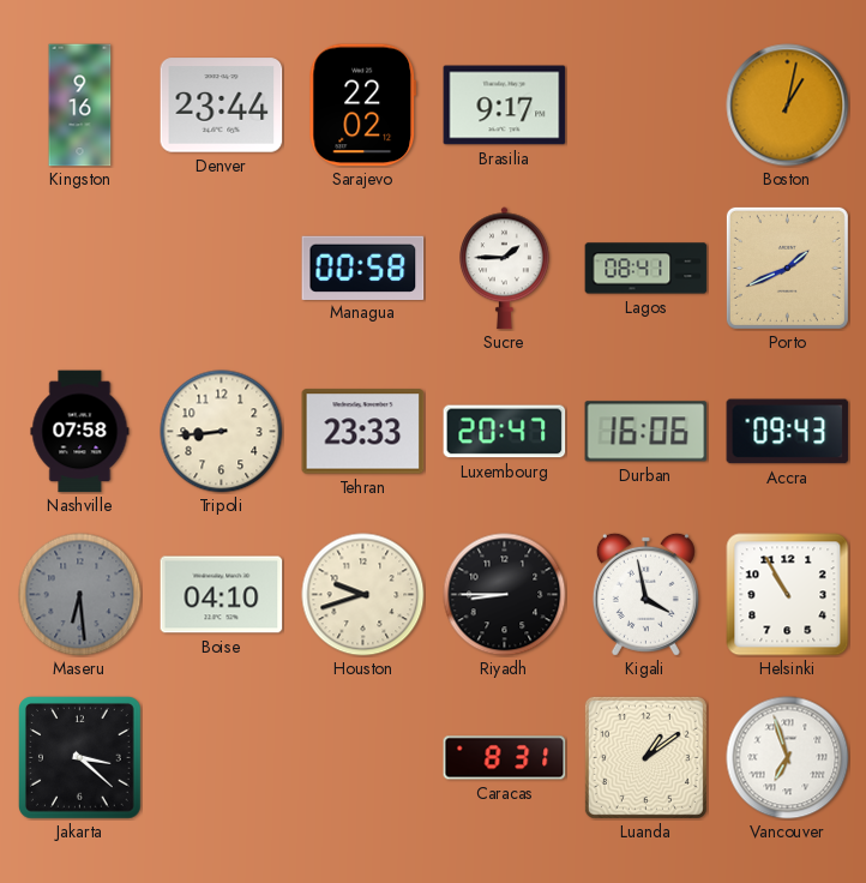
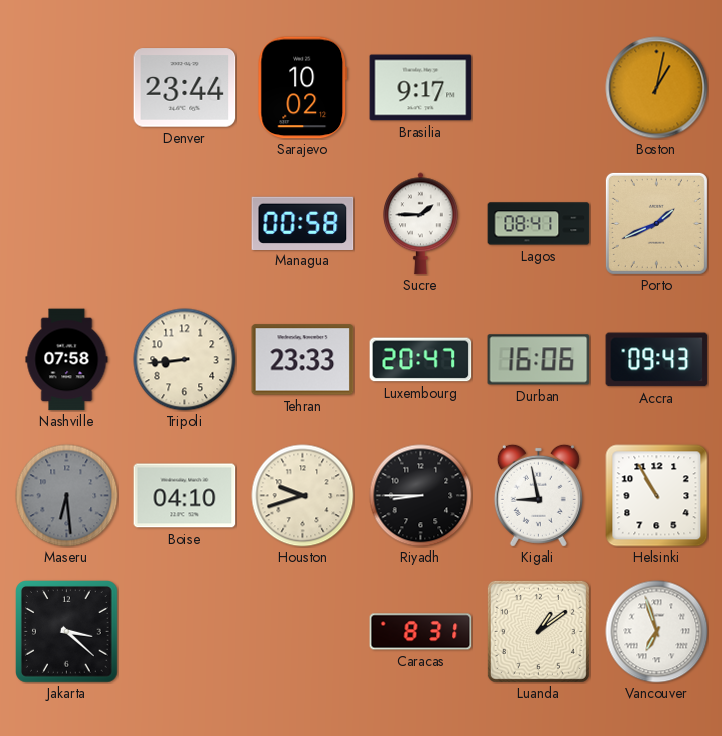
Kingston: 9:16 -> none (80, 106)
Sarajevo: 22:02 -> 10:02 (303, 88)
Kigali: 3:58 -> 8:58 (538, 495)
